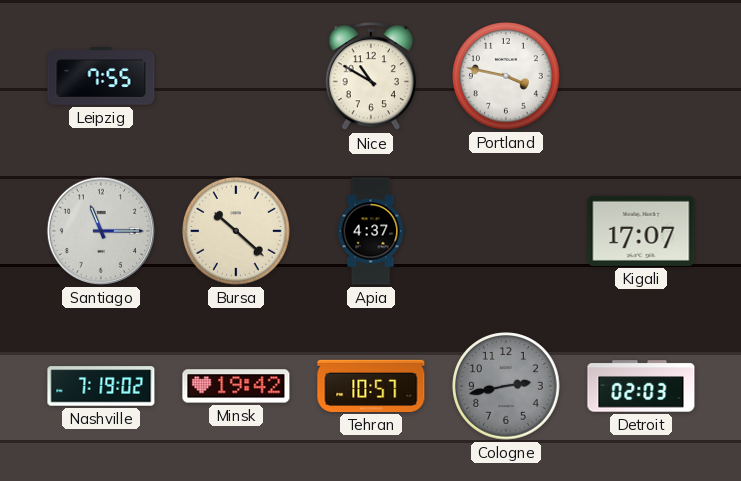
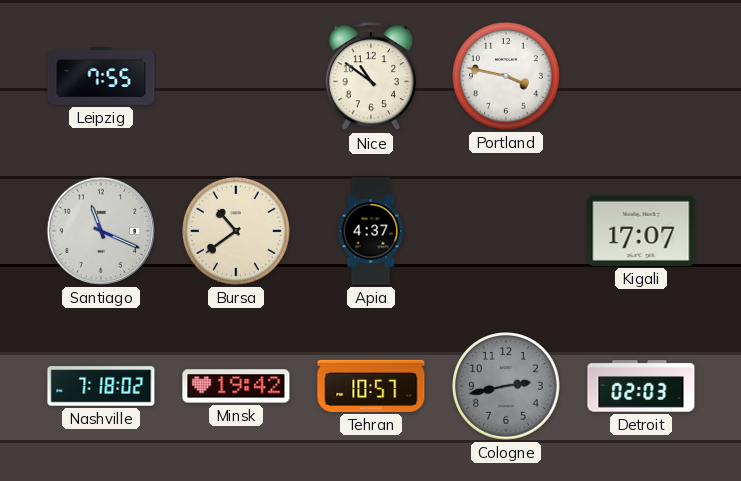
Nice: 10:50 -> 10:51 (370, 77)
Santiago: 11:15 -> 11:19 (101, 231)
Bursa: 10:22 -> 10:39 (236, 231)
Nashville: 7:19 -> 7:18 (101, 386)
